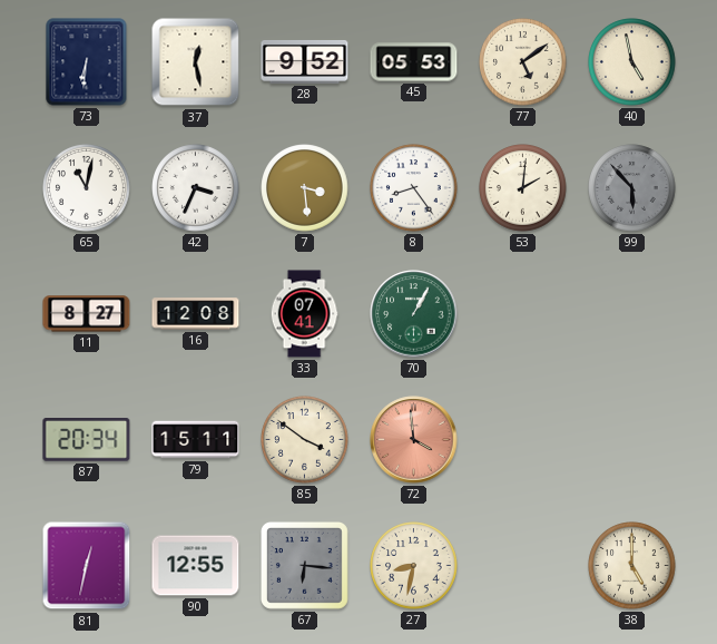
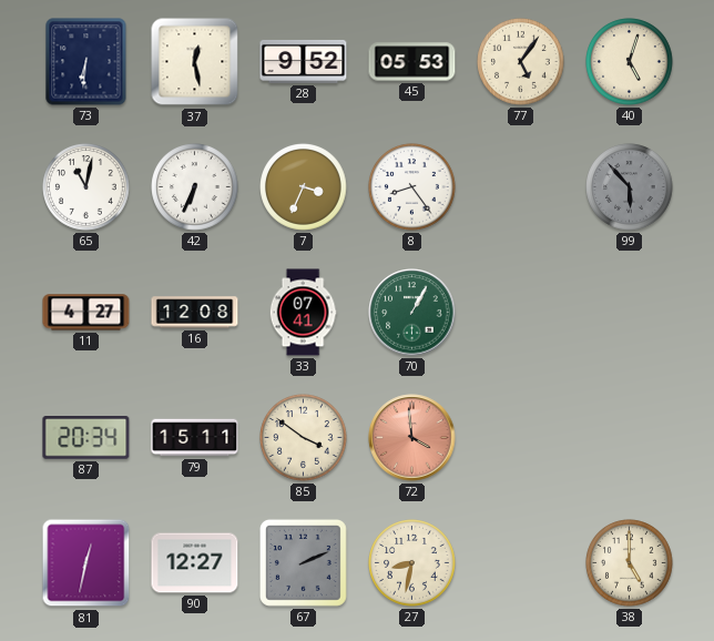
77: 5:09 -> 5:06 (521, 62)
40: 4:58 -> 5:03 (630, 62)
42: 3:34 -> 6:34 (195, 187)
7: 3:29 -> 3:34 (304, 187)
53: 2:01 -> none (523, 188)
11: 8:27 -> 4:27 (86, 313)
90: 12:55 -> 12:27 (195, 563)
67: 6:16 -> 2:11 (303, 562)
